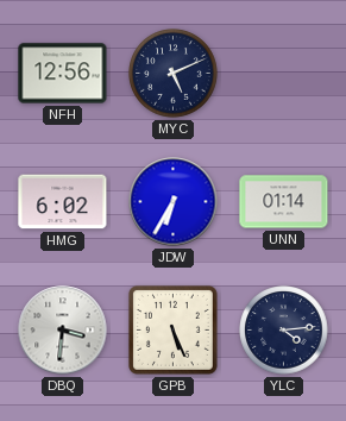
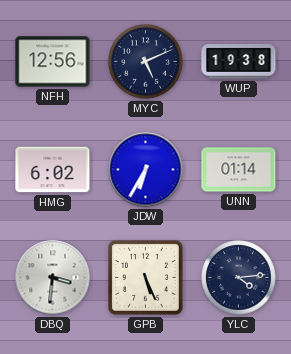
WUP: none -> 19:38 (239, 62)
